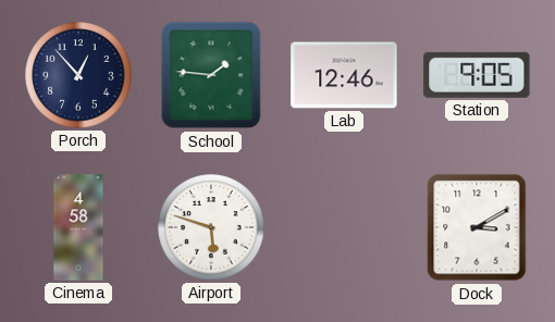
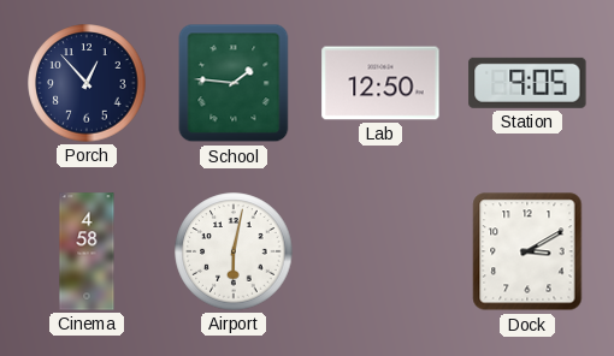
Lab: 12:46 -> 12:50 (380, 83)
Airport: 5:48 -> 6:02 (234, 251)
